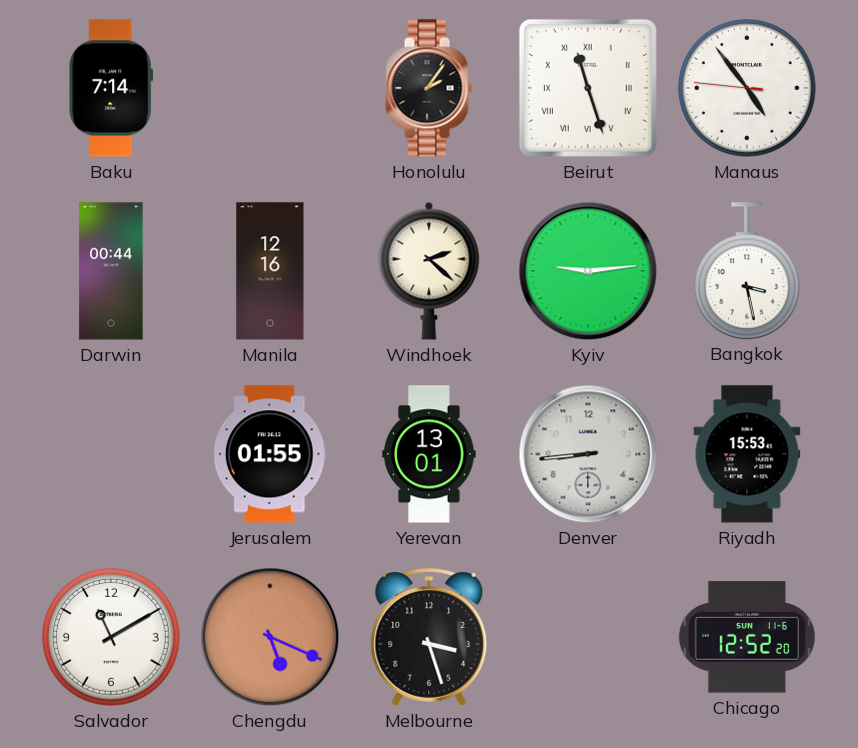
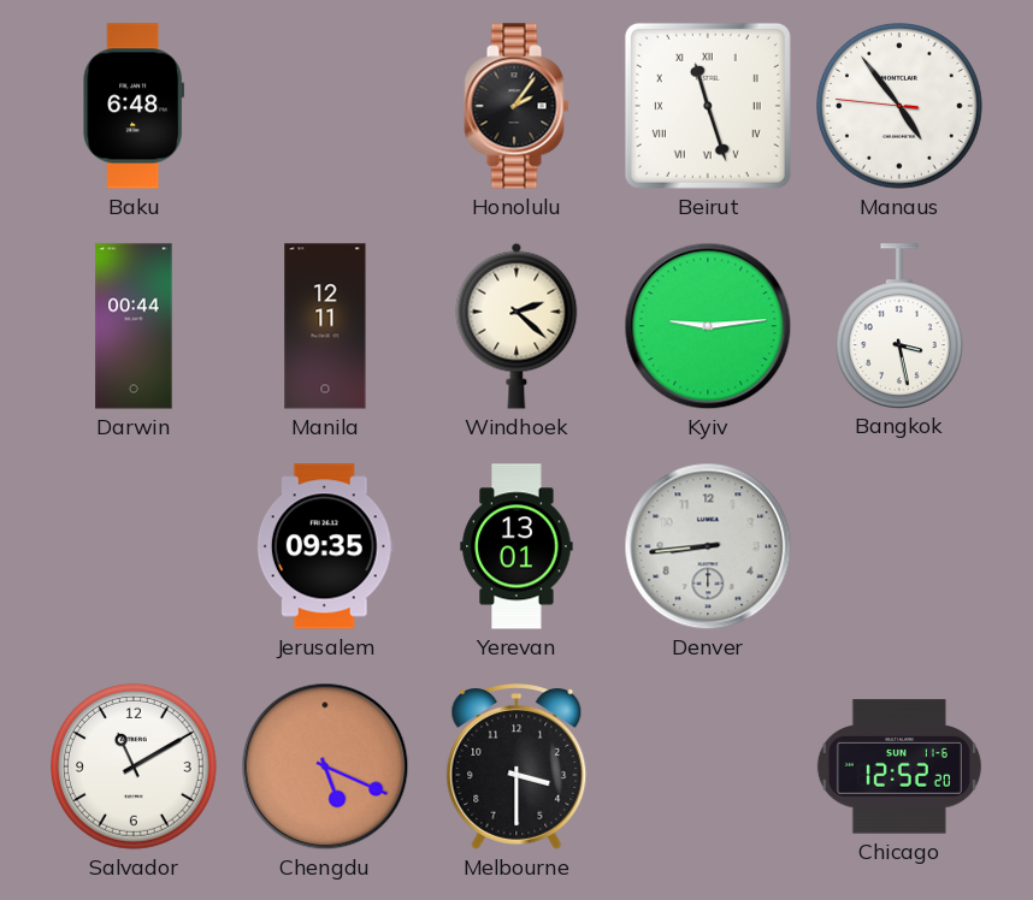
Baku: 7:14 -> 6:48 (134, 106)
Manila: 12:16 -> 12:11 (325, 326)
Jerusalem: 01:55 -> 09:35 (325, 546)
Riyadh: 15:53 -> none (747, 454)
Melbourne: 3:27 -> 3:30 (516, 766)
